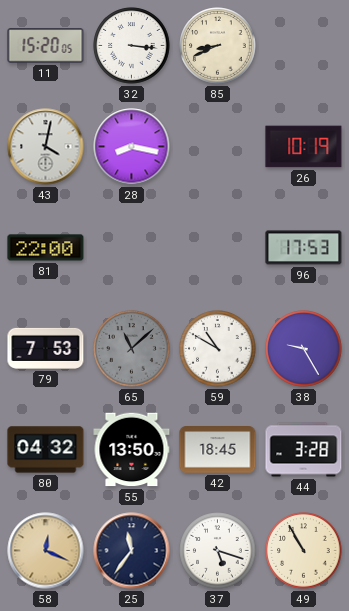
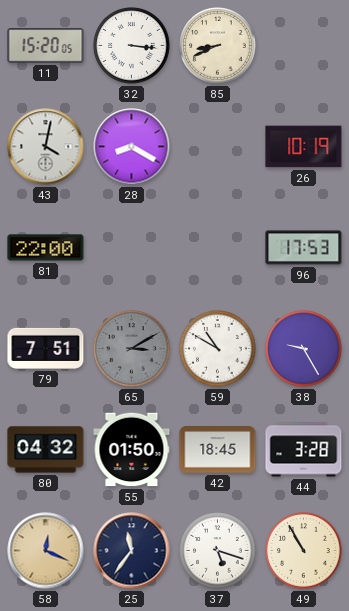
28: 8:17 -> 8:20 (132, 147)
79: 7:53 -> 7:51 (46, 348)
65: 11:08 -> 3:10 (132, 349)
55: 13:50 -> 01:50 (132, 450)
